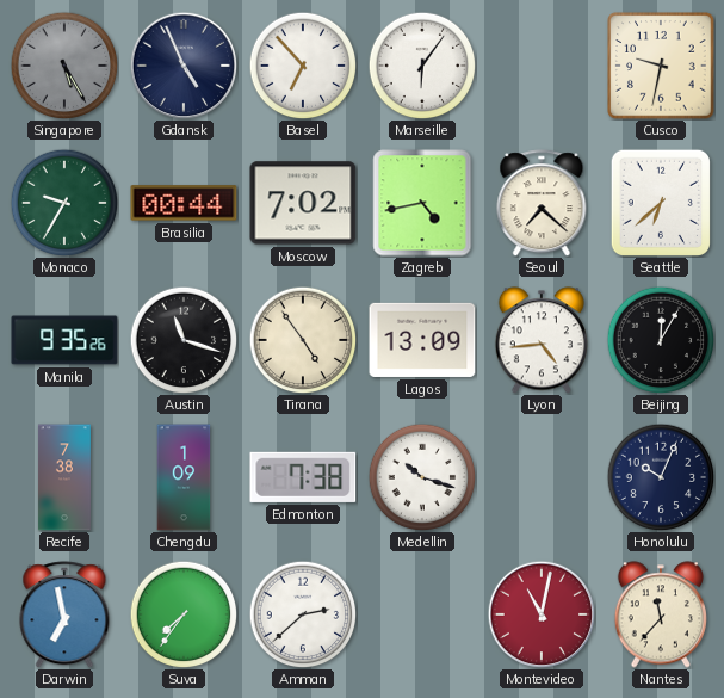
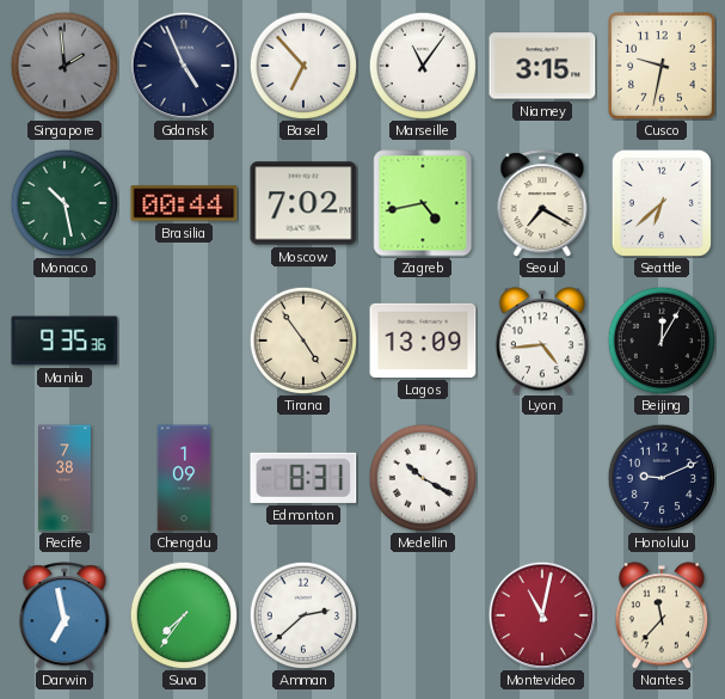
Singapore: 5:25 -> 1:59 (64, 66)
Marseille: 6:06 -> 11:06 (423, 66)
Niamey: none -> 3:15 (542, 66)
Monaco: 9:35 -> 10:28 (64, 203)
Seoul: 7:22 -> 7:20 (542, 203)
Manila: 9:35:26 -> 9:35:36 (64, 341)
Austin: 11:18 -> none (184, 340)
Edmonton: 7:38 -> 8:31 (303, 478)
Medellin: 10:18 -> 10:20 (423, 478)
Honolulu: 10:04 -> 9:11 (662, 478)
